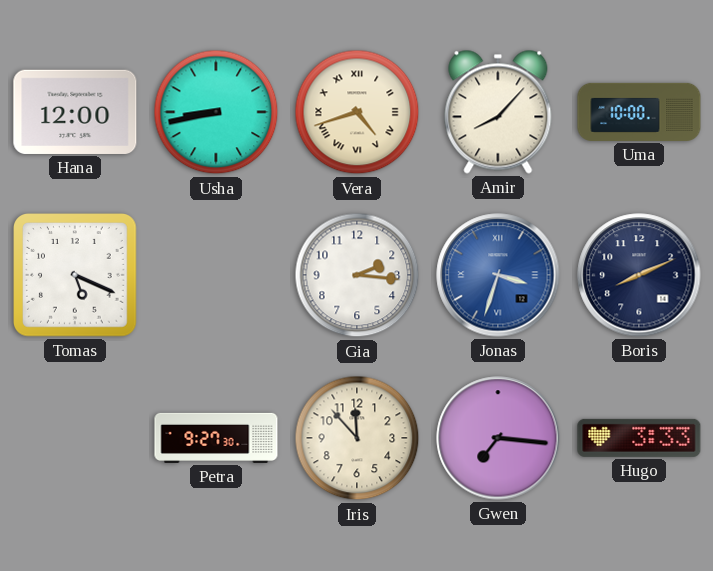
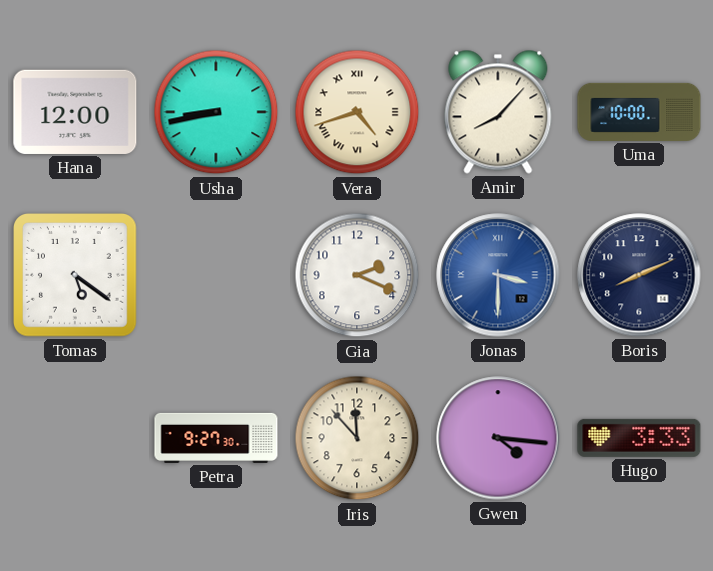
Tomas: 5:19 -> 5:21 (75, 275)
Gia: 2:16 -> 2:19 (357, 275)
Jonas: 3:33 -> 3:30 (498, 275)
Gwen: 7:16 -> 4:16 (498, 438)
